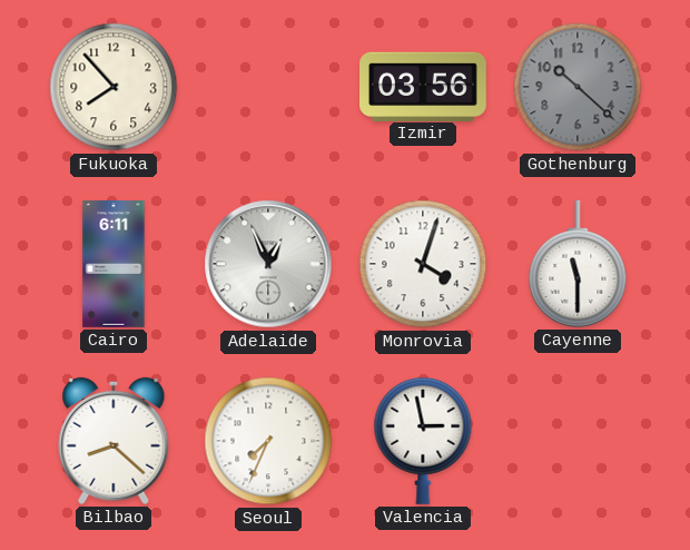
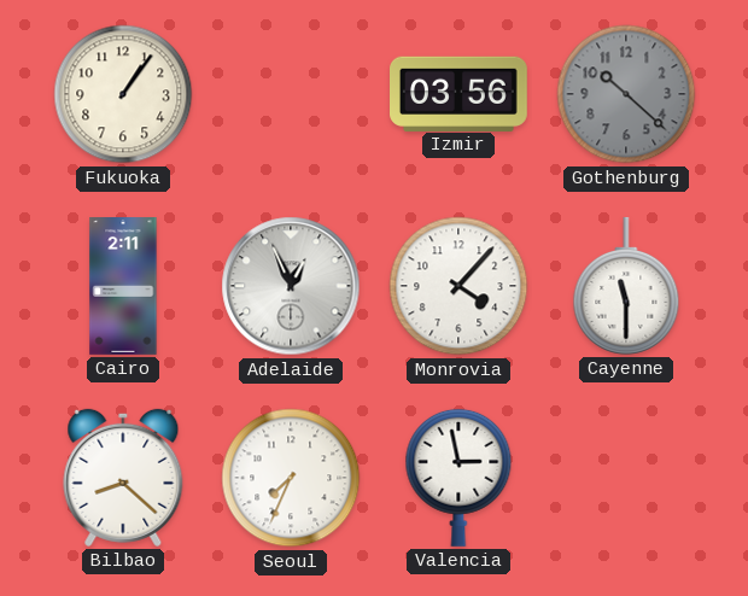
Fukuoka: 7:53 -> 1:06 (123, 94)
Cairo: 6:11 -> 2:11 (123, 287)
Monrovia: 4:03 -> 4:07 (458, 286)
